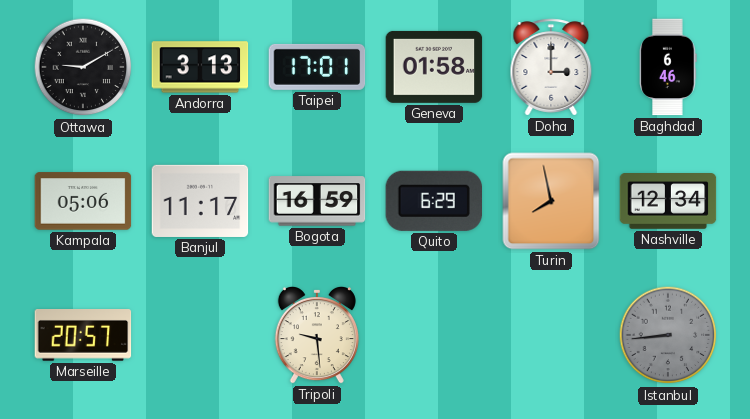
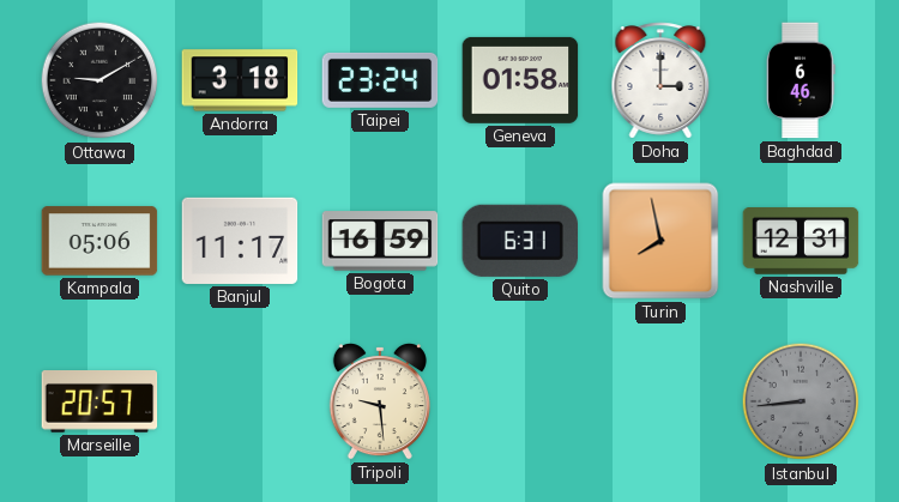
Andorra: 3:13 -> 3:18 (240, 80)
Taipei: 17:01 -> 23:24 (380, 80)
Quito: 6:29 -> 6:31 (519, 241)
Nashville: 12:34 -> 12:31 (801, 242)
